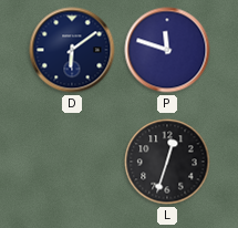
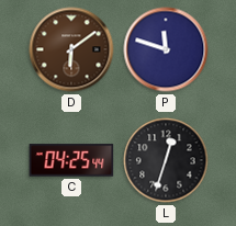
D dial: navy -> brown (71, 49)
C: none -> 04:25 (71, 160)
